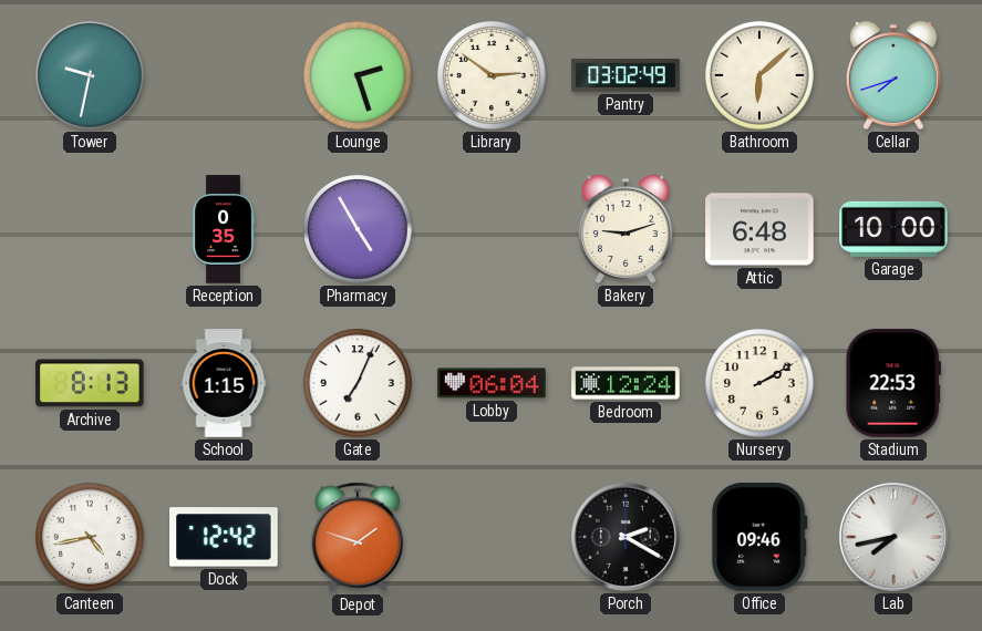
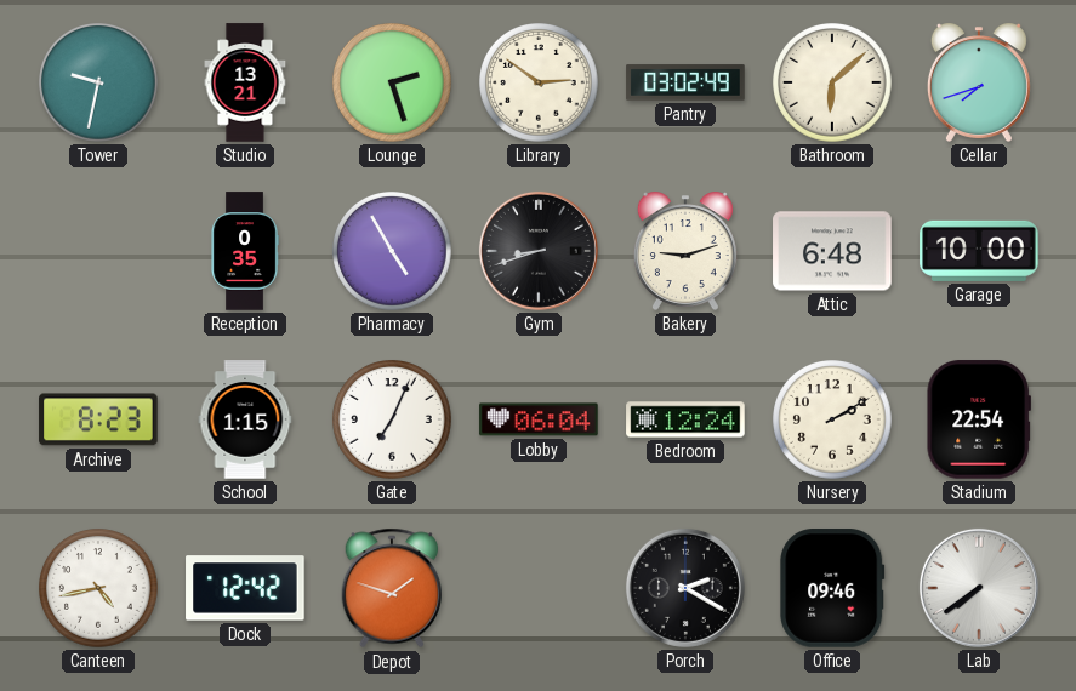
Studio: none -> 13:21 (245, 82)
Gym: none -> 8:42 (539, 251)
Archive: 8:13 -> 8:23 (98, 419)
Stadium: 22:53 -> 22:54 (978, 419)
Lab: 7:43 -> 7:39 (979, 588)
